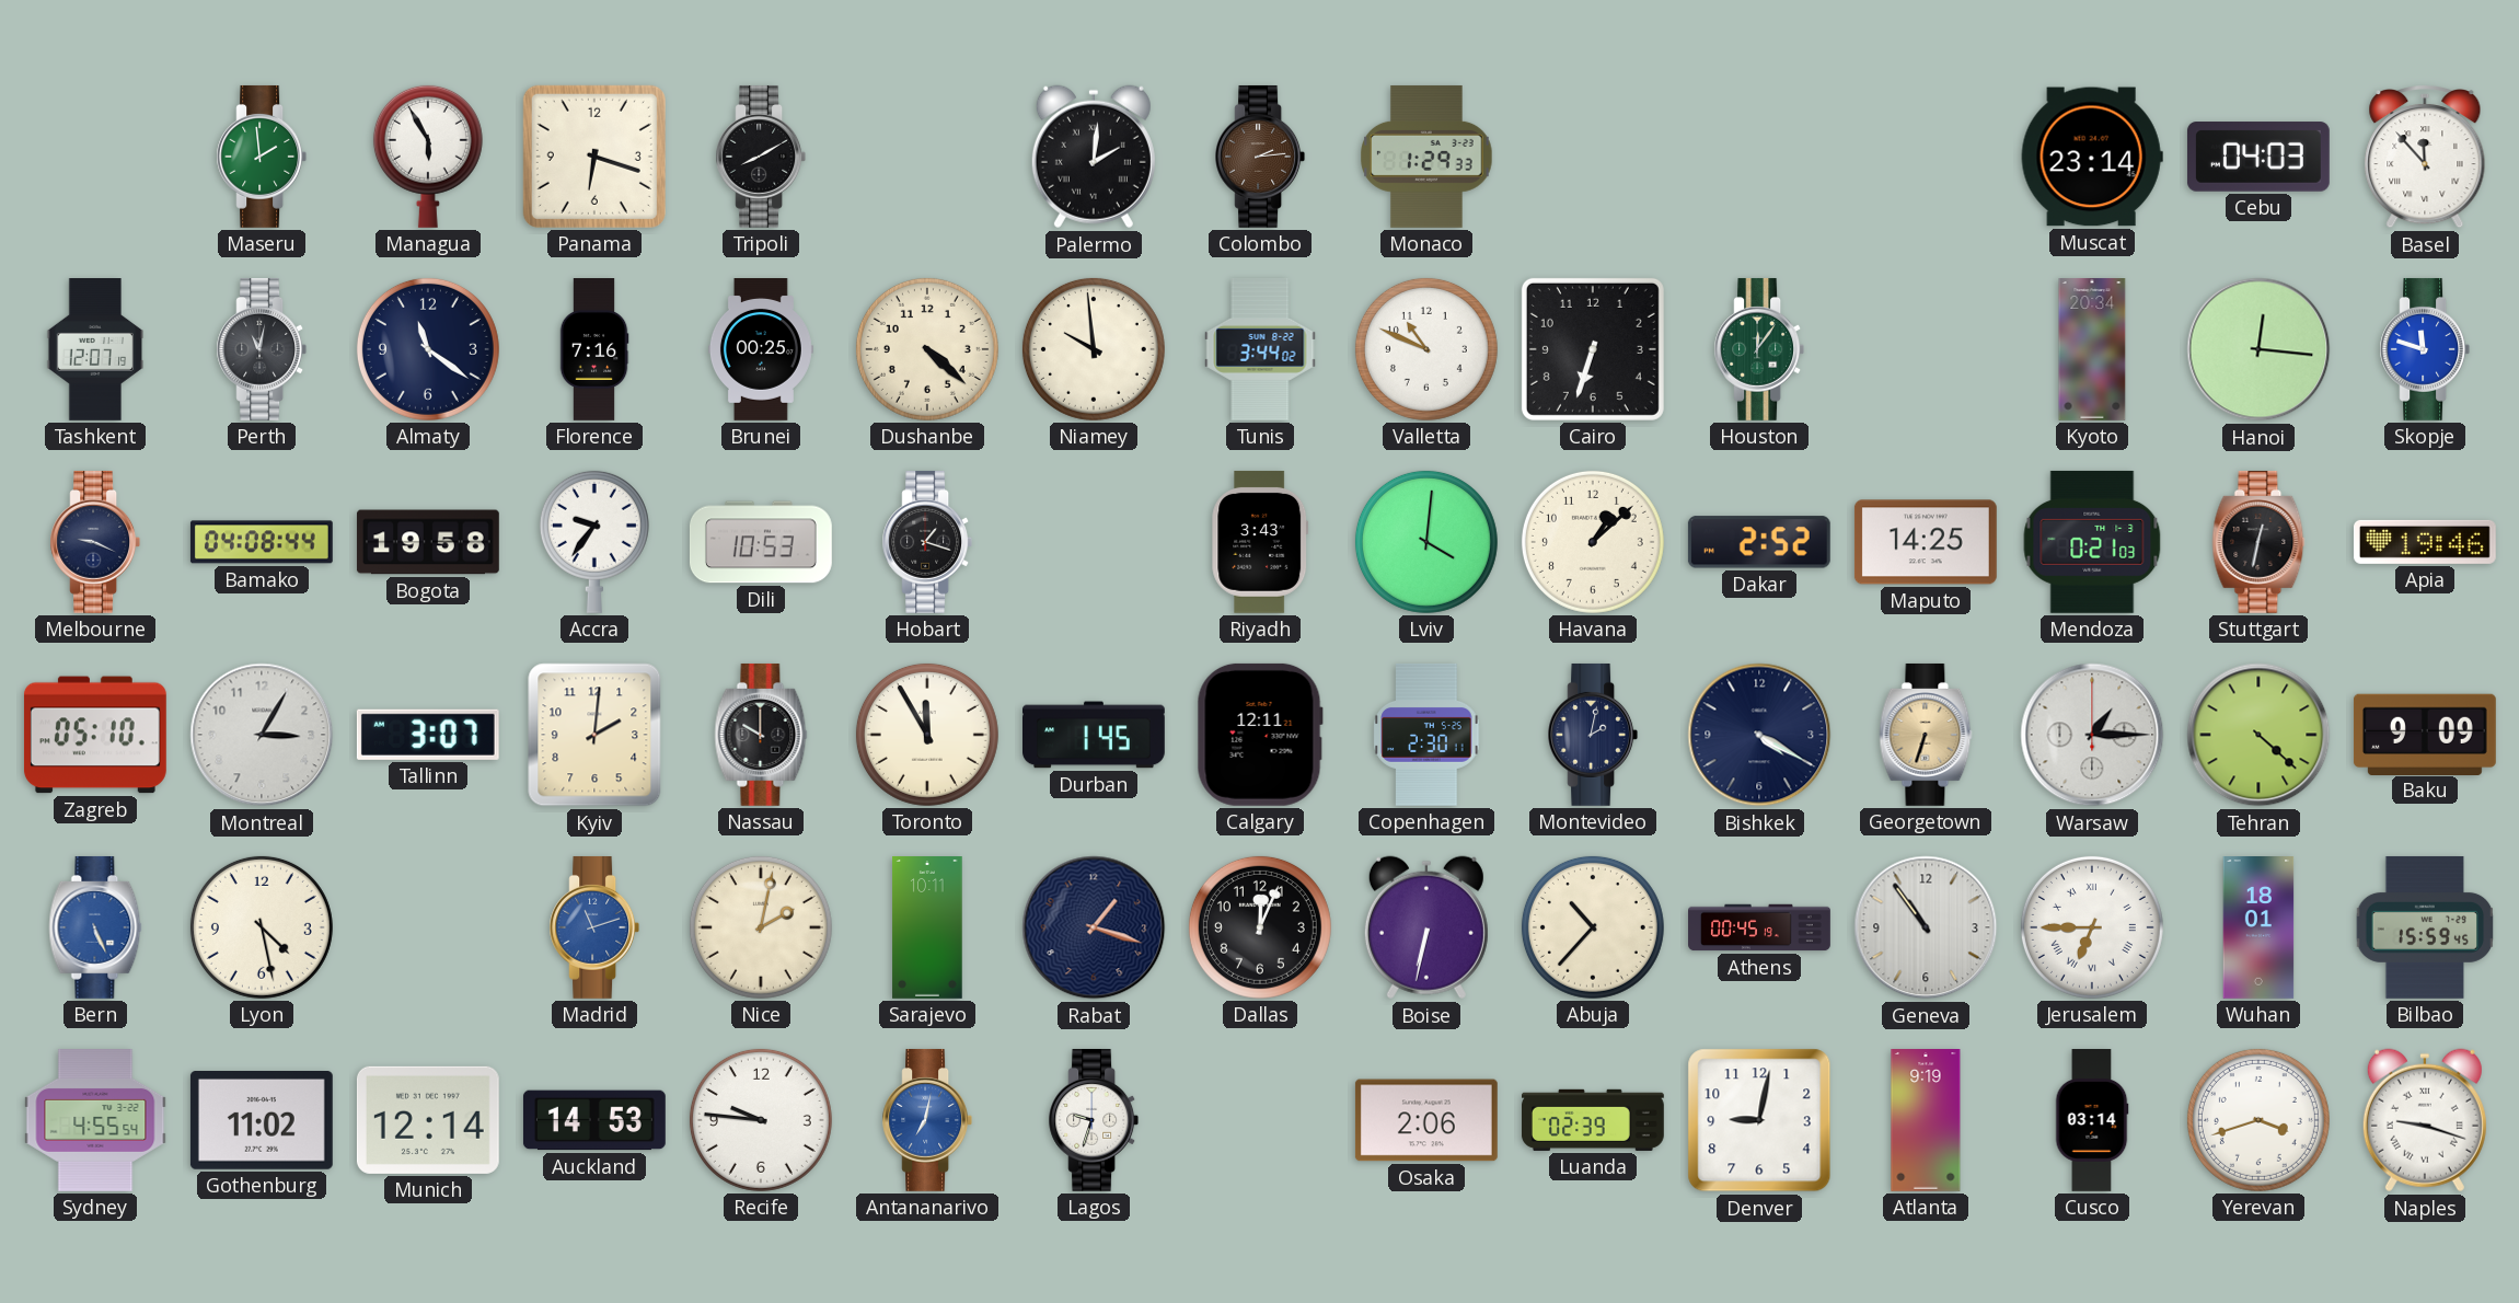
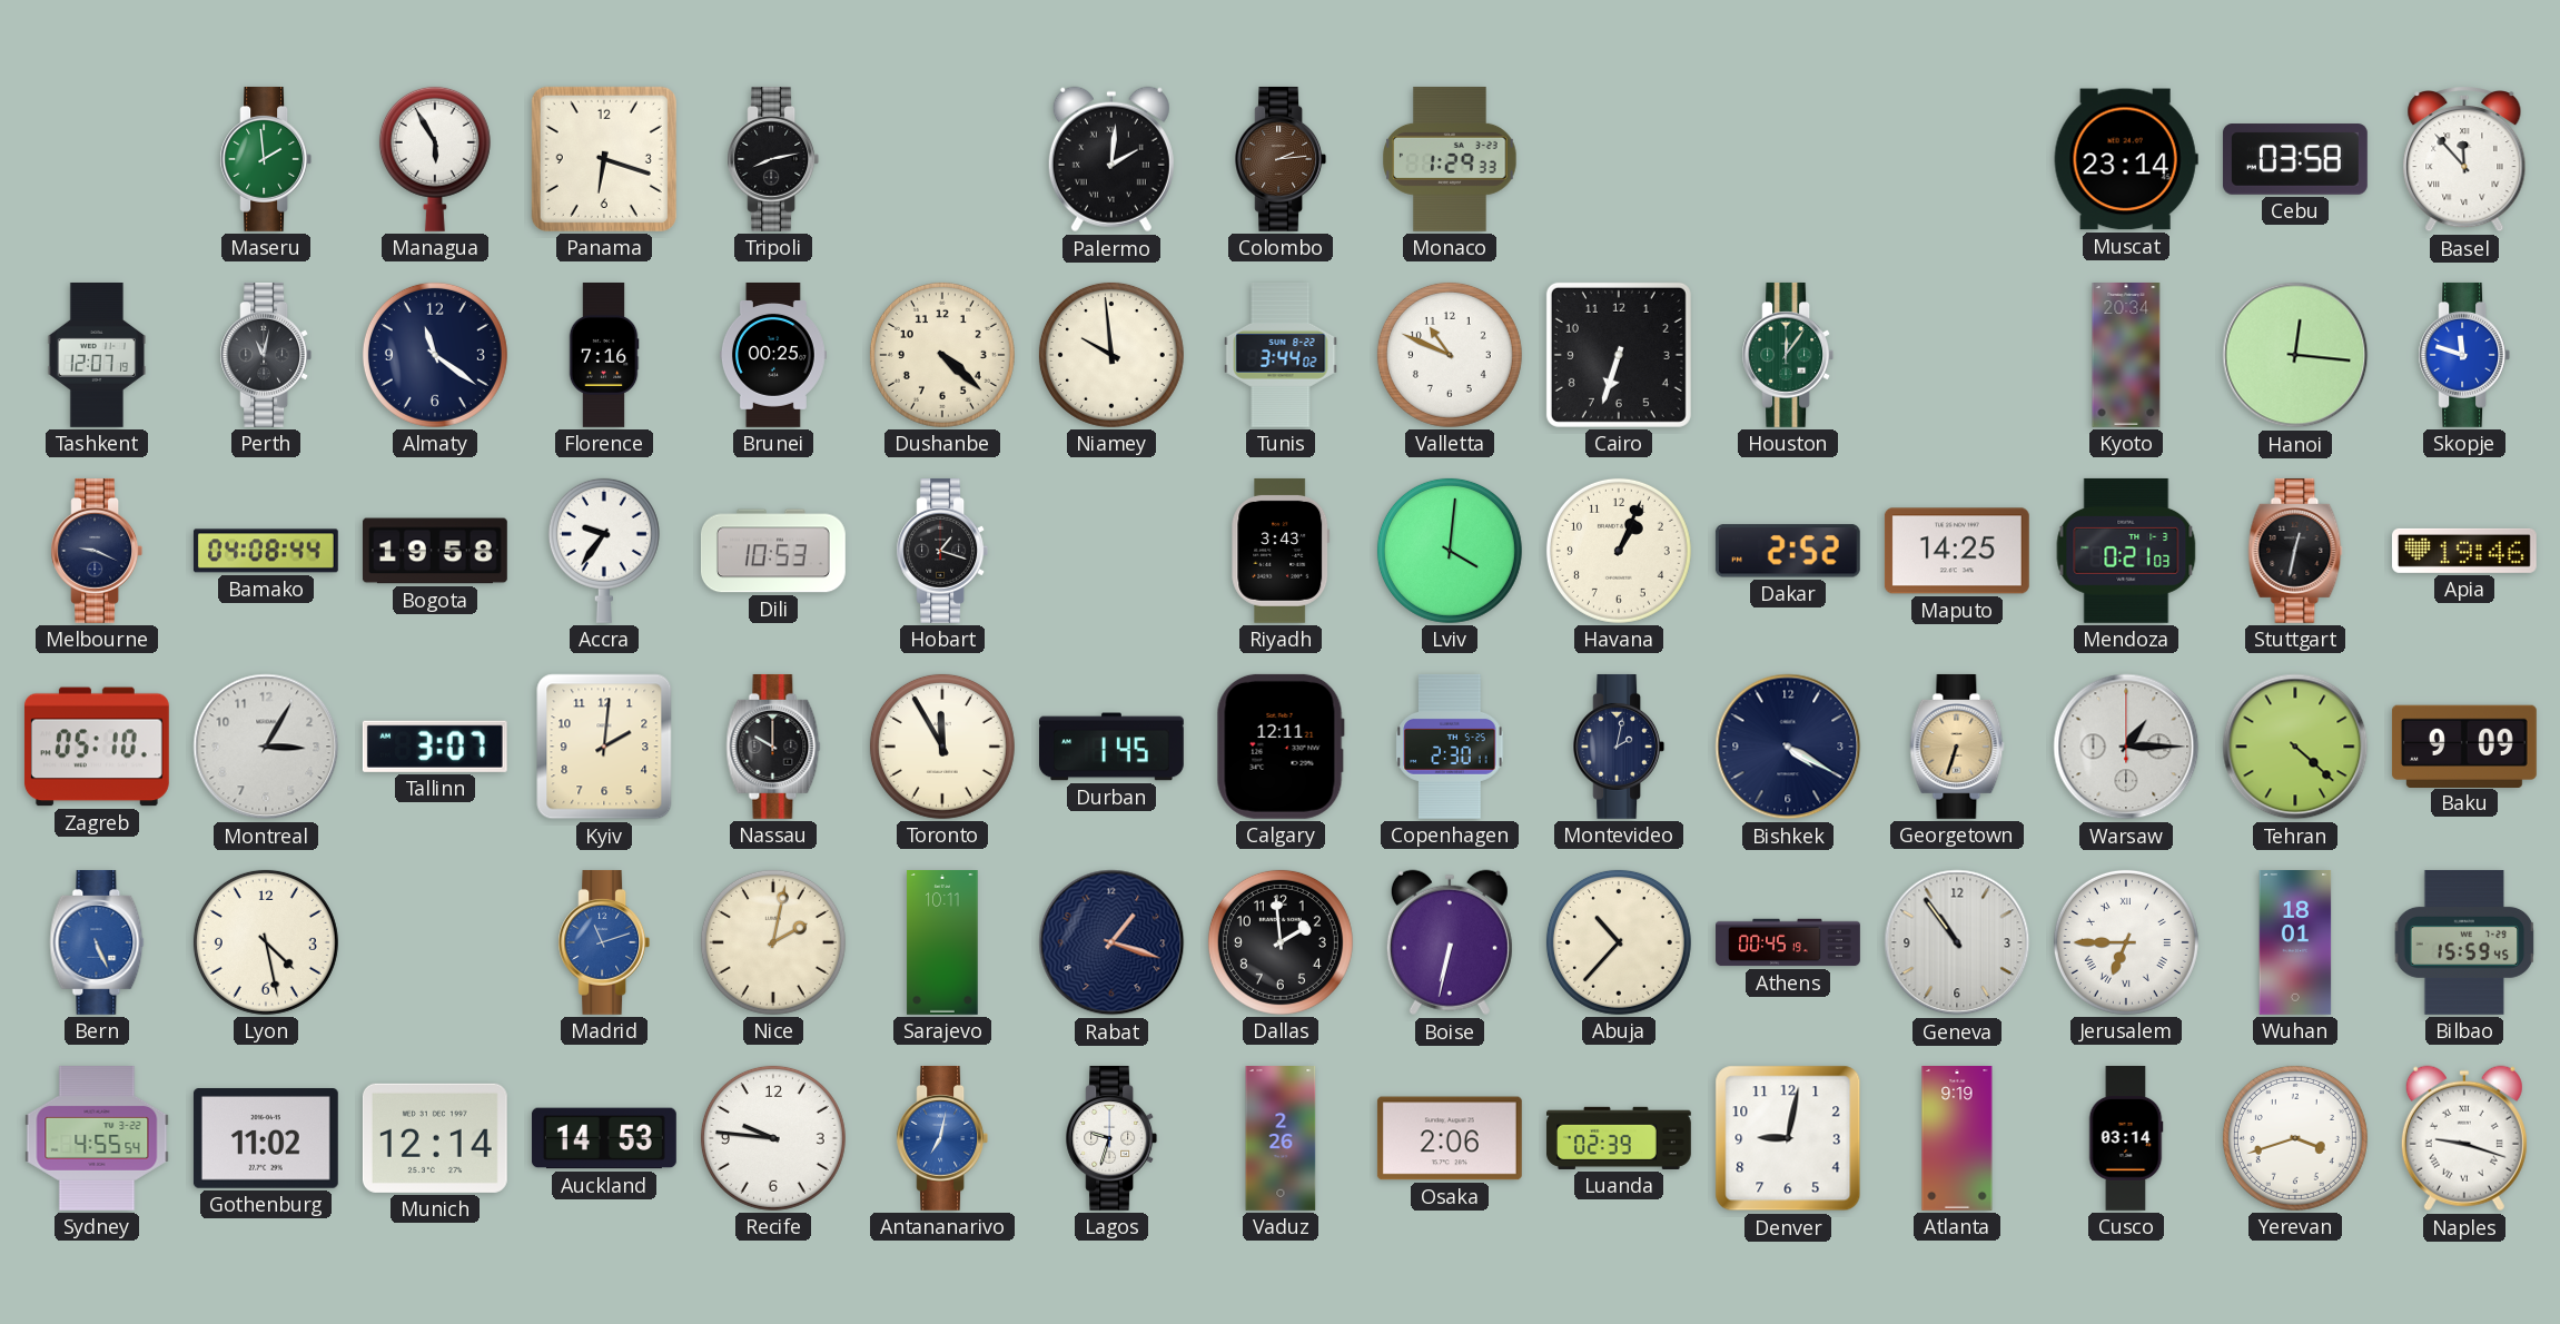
Tripoli: 8:10 -> 8:13 (773, 159)
Cebu: 04:03 -> 03:58 (2295, 159)
Havana: 1:08 -> 1:04 (1619, 551)
Dallas: 12:04 -> 1:59 (1281, 942)
Vaduz: none -> 2:26 (1281, 1139)
